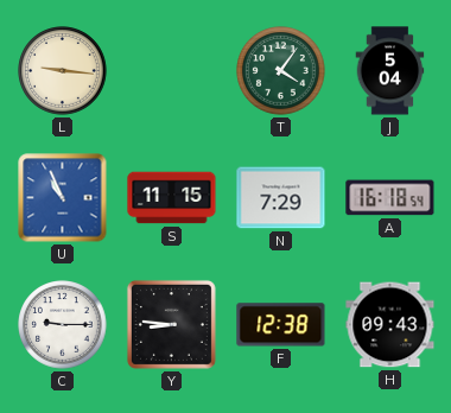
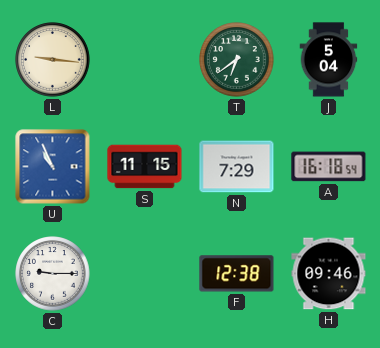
T: 4:06 -> 6:39 (237, 60)
Y: 8:46 -> none (171, 324)
H: 09:43 -> 09:46 (329, 274)
